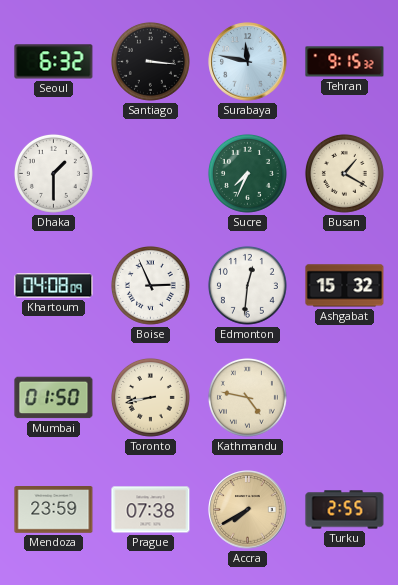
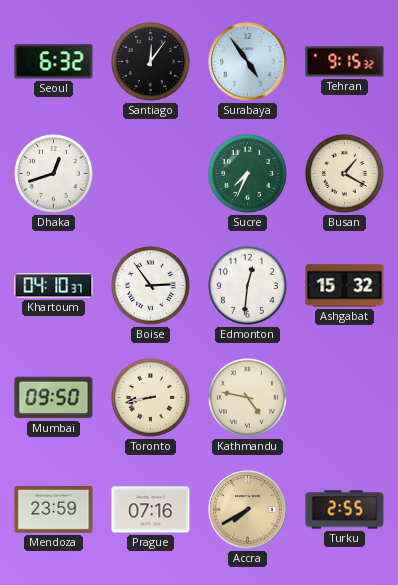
Santiago: 3:16 -> 12:06 (150, 61)
Surabaya: 11:47 -> 4:54 (248, 62)
Dhaka: 1:30 -> 12:42 (53, 173)
Khartoum: 04:08 -> 04:10 (54, 286)
Boise: 2:56 -> 2:54 (150, 285)
Mumbai: 01:50 -> 09:50 (54, 398)
Prague: 07:38 -> 07:16 (151, 510)
